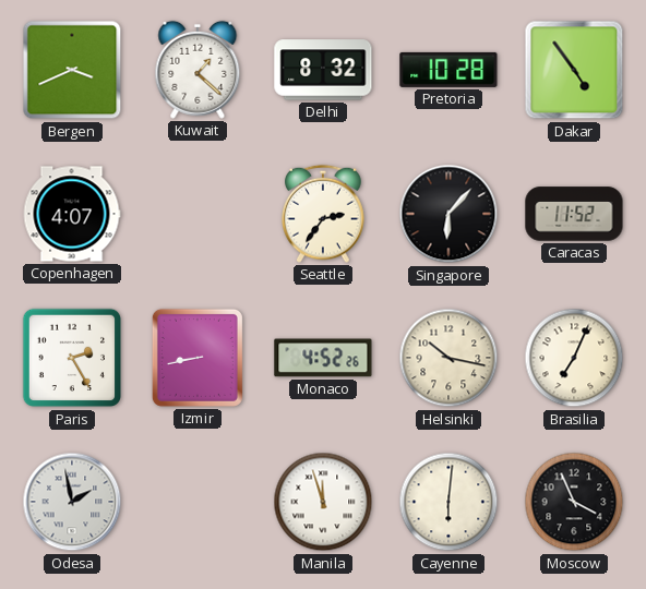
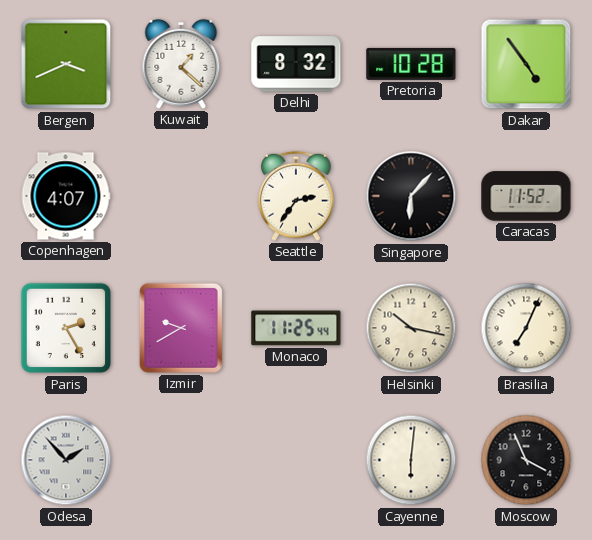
Izmir: 8:43 -> 9:40 (181, 328)
Monaco: 4:52 -> 11:25 (296, 328)
Odesa: 1:58 -> 1:53 (66, 460)
Manila: 11:57 -> none (323, 502)
